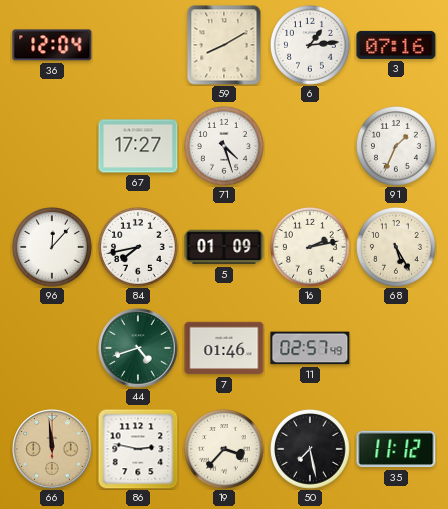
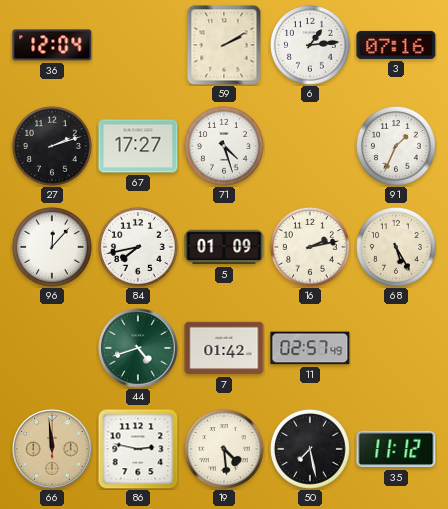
59: 8:10 -> 2:10 (224, 45)
27: none -> 2:12 (53, 147)
7: 01:46 -> 01:42 (224, 348)
19: 3:37 -> 4:29 (225, 450)
